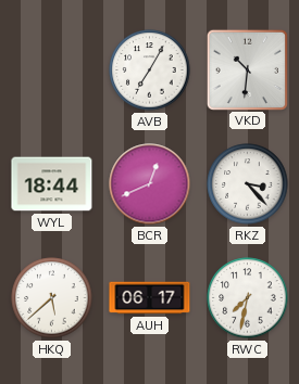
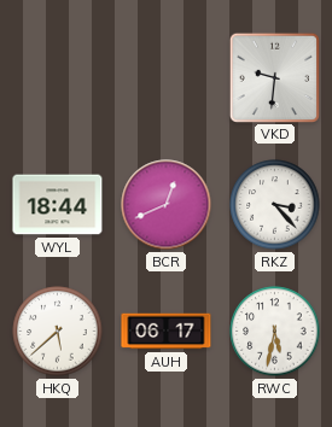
AVB: 7:05 -> none (150, 71)
VKD: 10:31 -> 9:31 (274, 77)
RWC: 7:32 -> 5:32 (275, 332)
